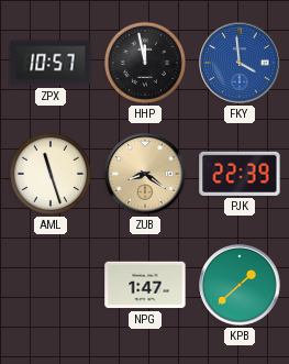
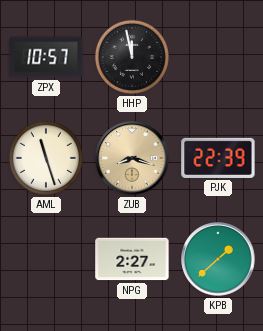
FKY: 3:59 -> none (240, 63)
ZUB: 8:21 -> 8:18 (132, 158)
NPG: 1:47 -> 2:27 (132, 259)
